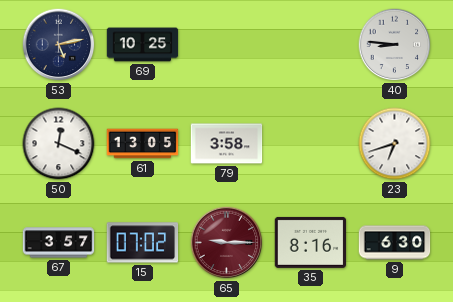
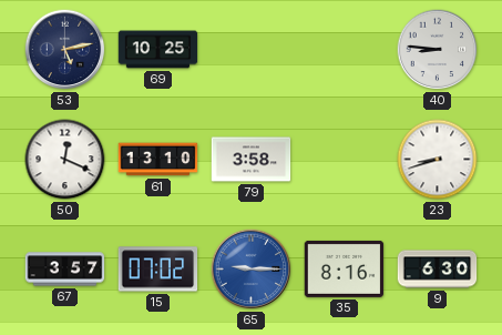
61: 13:05 -> 13:10 (158, 160)
23: 6:42 -> 8:42 (438, 160)
65 dial: burgundy -> blue (252, 270)
